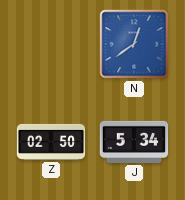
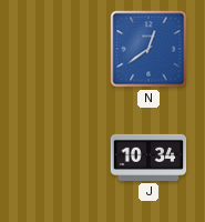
Z: 02:50 -> none (51, 142)
J: 5:34 -> 10:34 (148, 158)
